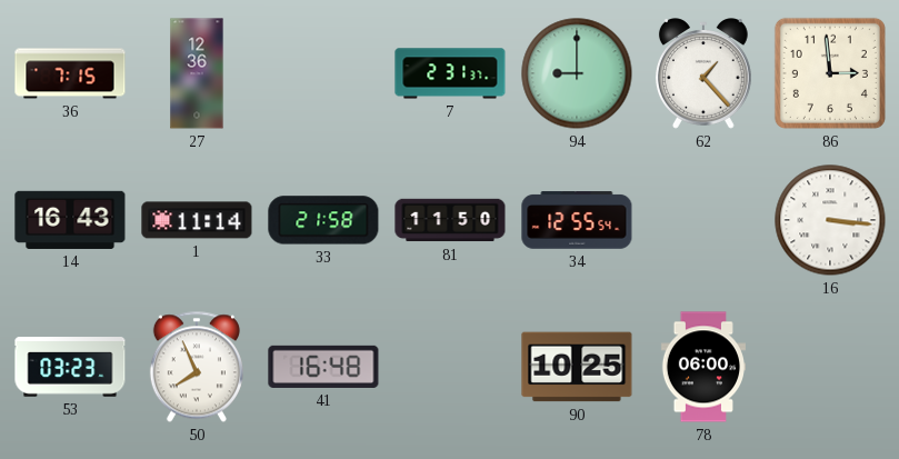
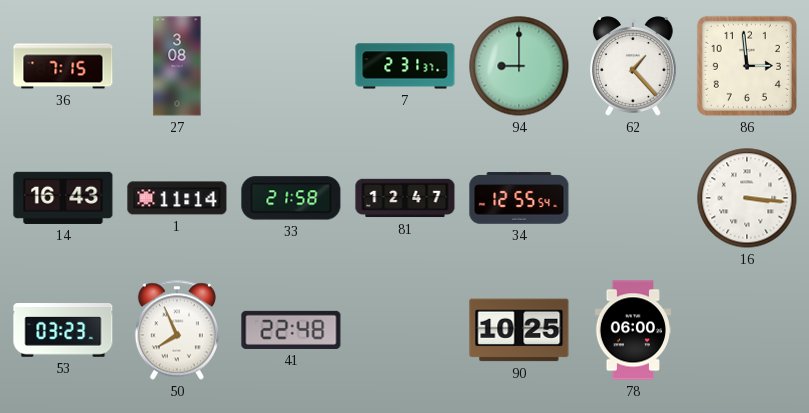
27: 12:36 -> 3:08 (177, 66)
81: 11:50 -> 12:47 (405, 198)
41: 16:48 -> 22:48 (291, 330)
